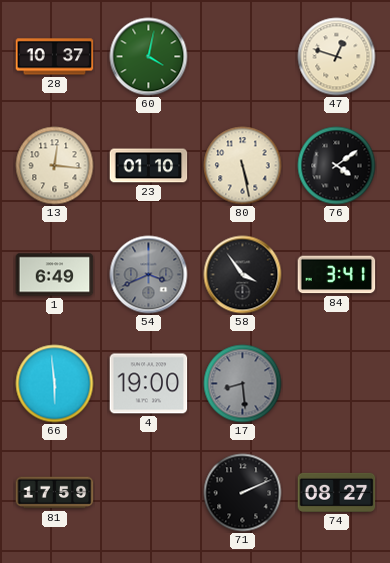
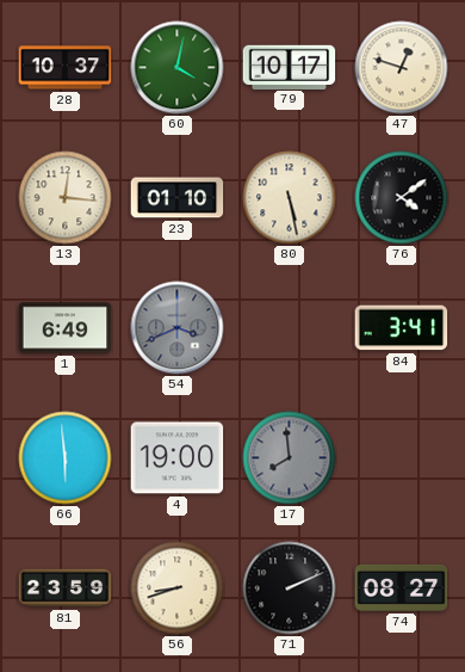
79: none -> 10:17 (290, 67)
58: 3:54 -> none (243, 275)
17: 8:29 -> 7:59 (290, 458)
81: 17:59 -> 23:59 (66, 588)
56: none -> 8:42 (178, 588)
